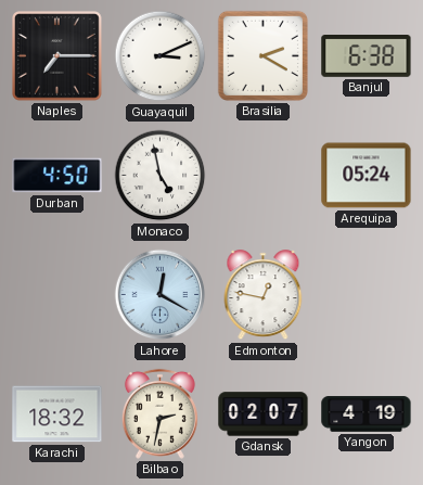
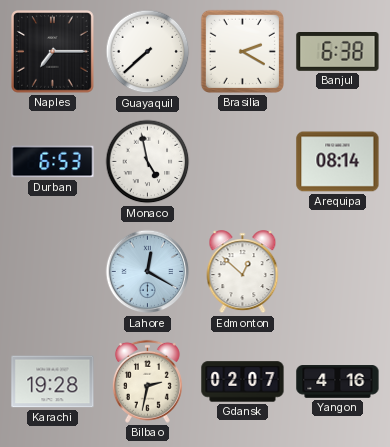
Guayaquil: 3:11 -> 7:38 (148, 52)
Durban: 4:50 -> 6:53 (53, 162)
Arequipa: 05:24 -> 08:14 (338, 162)
Edmonton: 12:47 -> 12:52 (243, 272)
Karachi: 18:32 -> 19:28 (53, 382)
Yangon: 4:19 -> 4:16 (338, 382)
